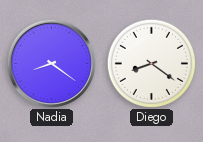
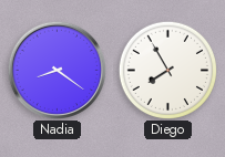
Diego: 8:21 -> 7:55 (167, 70)
